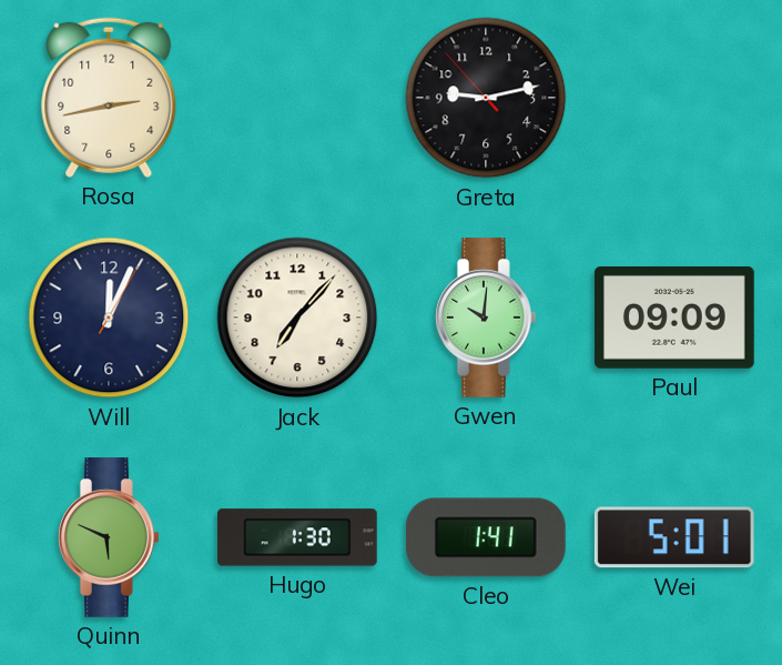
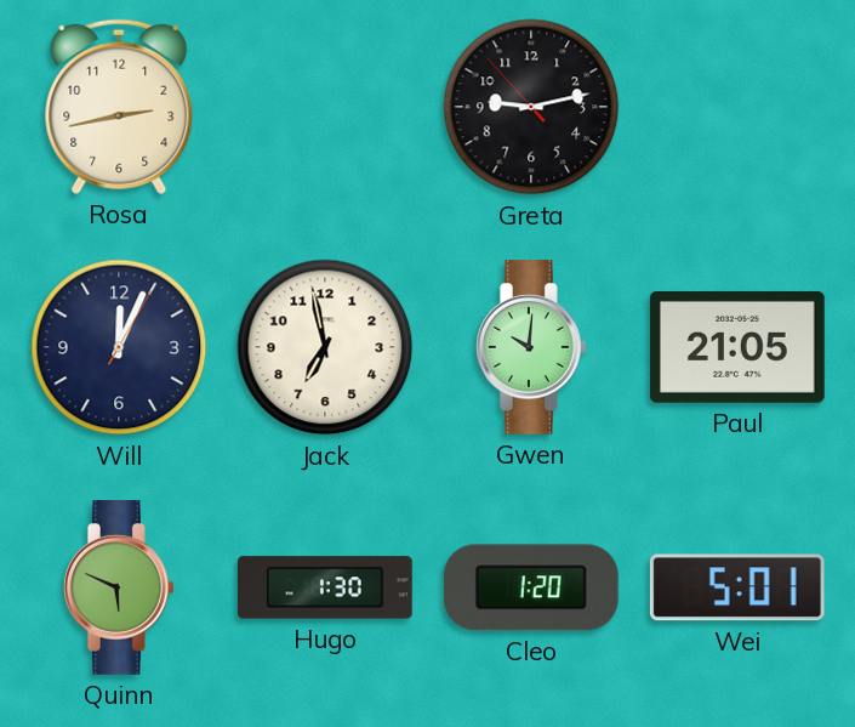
Jack: 7:07 -> 6:58 (325, 347)
Paul: 09:09 -> 21:05 (737, 347)
Cleo: 1:41 -> 1:20 (531, 587)
